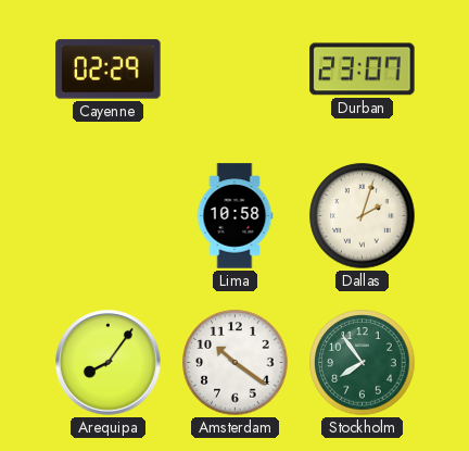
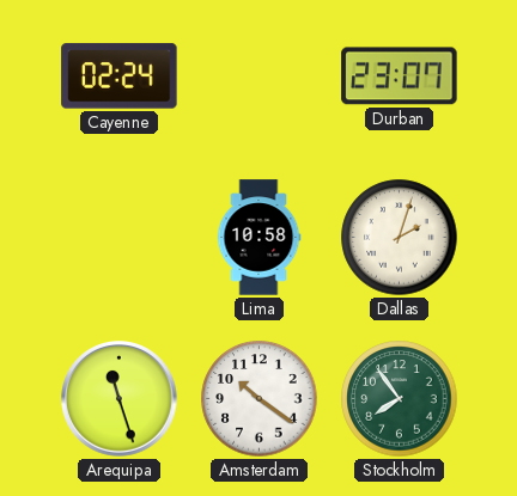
Cayenne: 02:29 -> 02:24 (120, 76)
Arequipa: 8:06 -> 11:27 (120, 399)
